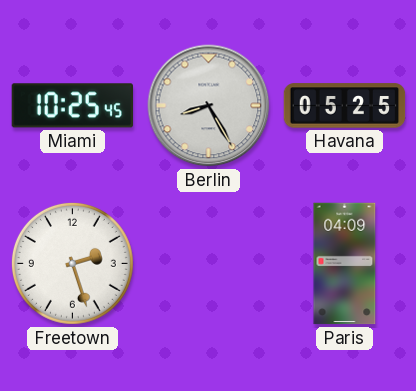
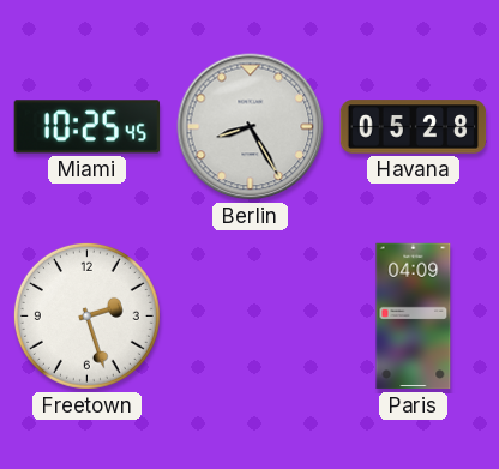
Havana: 05:25 -> 05:28 (414, 127)
